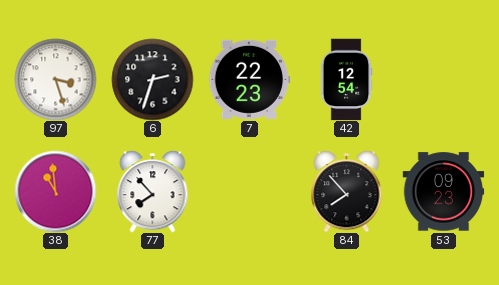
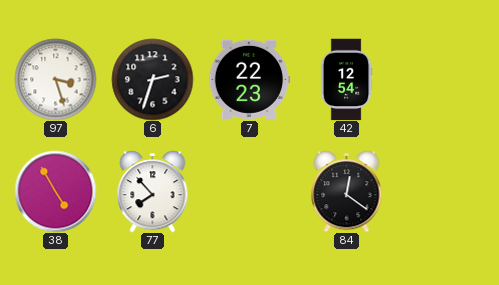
38: 10:59 -> 4:55 (55, 191)
84: 7:53 -> 12:21 (347, 192)
53: 09:23 -> none (443, 192)
